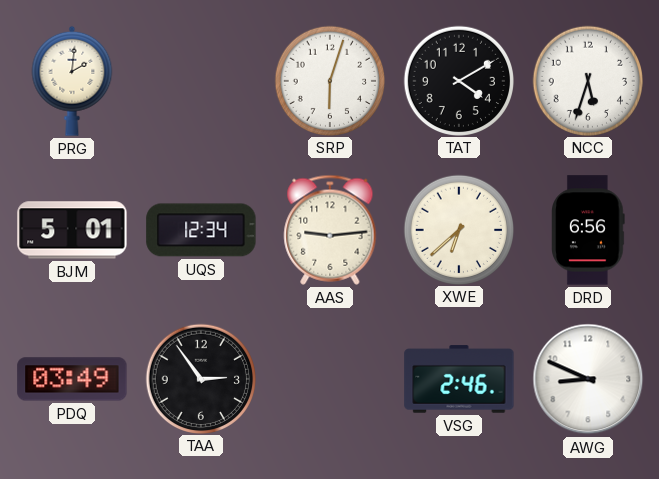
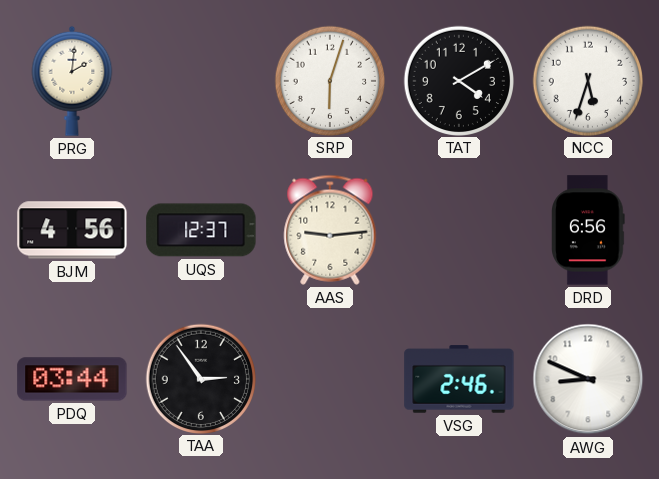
BJM: 5:01 -> 4:56 (72, 230)
UQS: 12:34 -> 12:37 (201, 230)
XWE: 6:38 -> none (458, 229)
PDQ: 03:49 -> 03:44 (72, 379)
